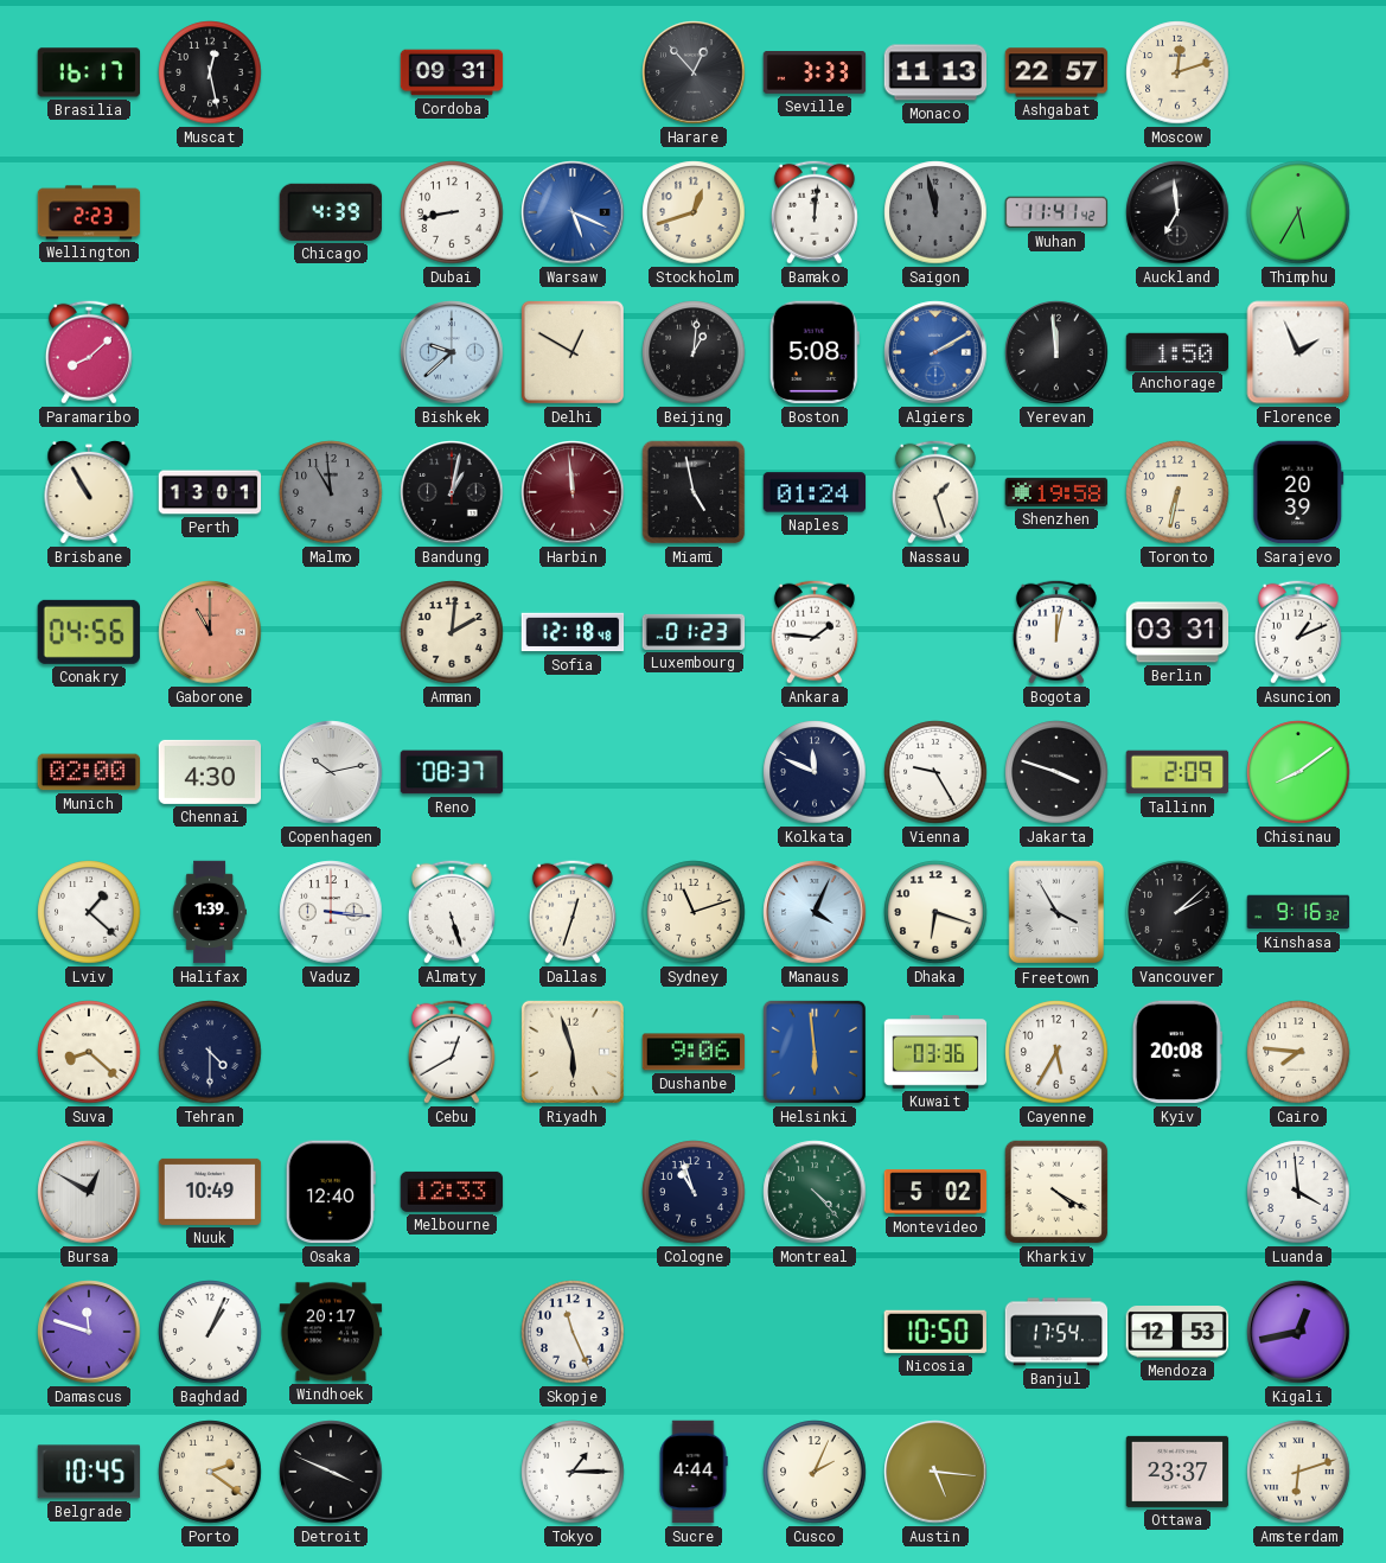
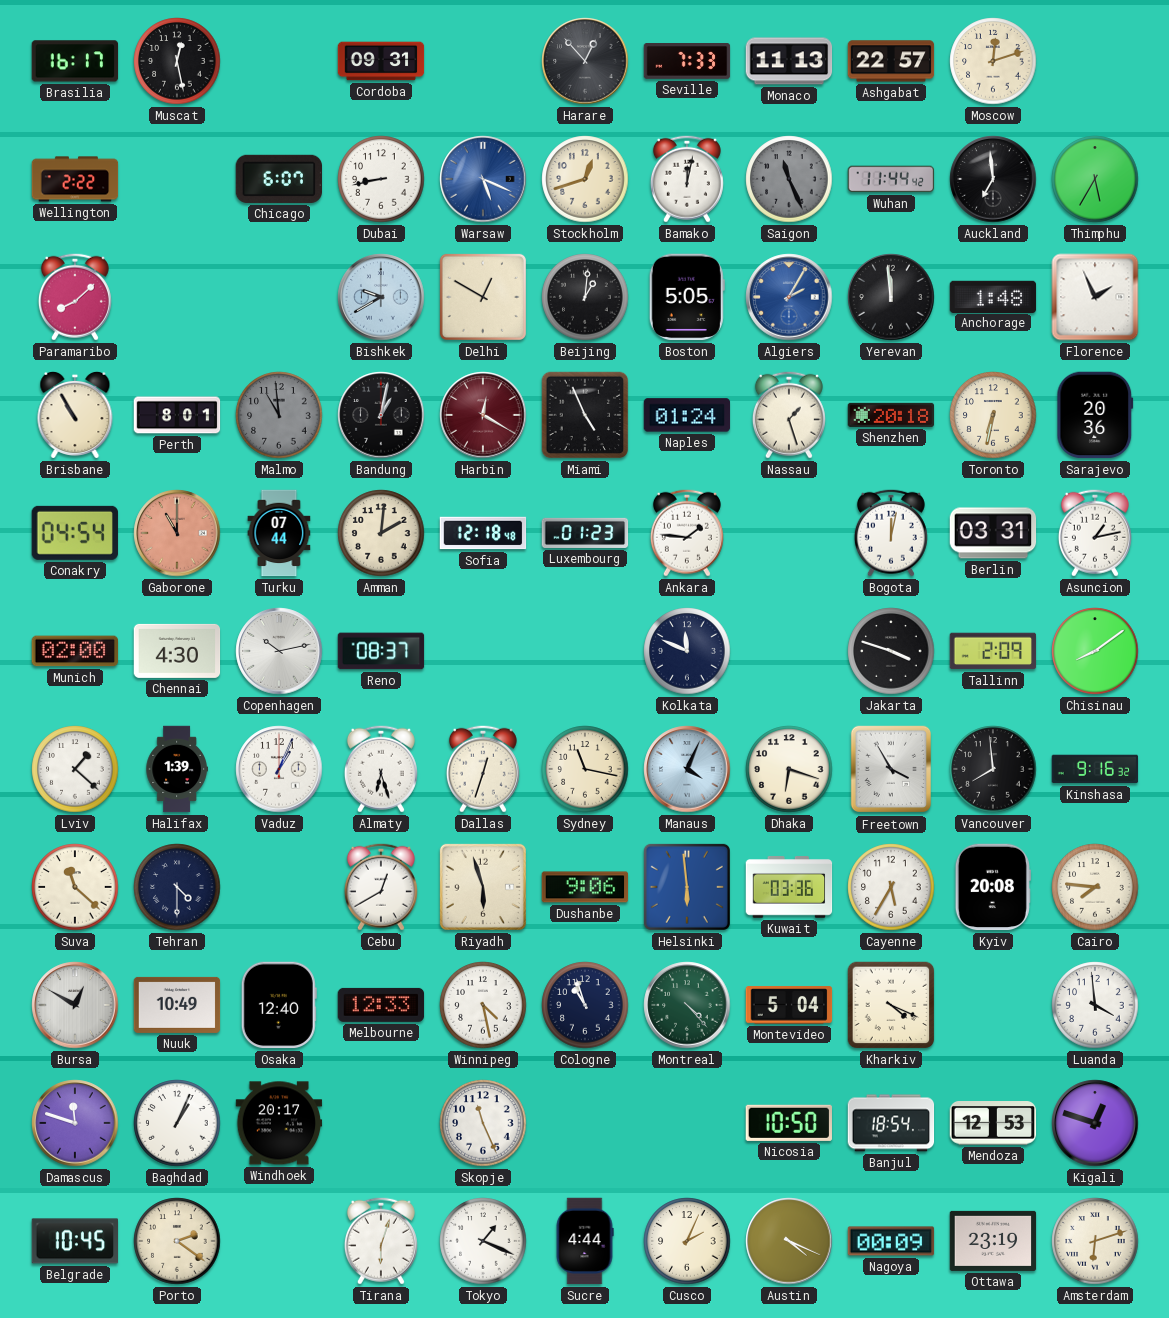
Seville: 3:33 -> 7:33 (687, 61)
Wellington: 2:23 -> 2:22 (75, 179)
Chicago: 4:39 -> 6:07 (279, 179)
Bamako: 12:01 -> 12:02 (687, 179)
Saigon: 11:58 -> 11:26 (789, 179)
Wuhan: 11:41 -> 11:44 (891, 179)
Bishkek: 9:38 -> 9:40 (381, 297)
Boston: 5:08 -> 5:05 (687, 297)
Algiers: 2:10 -> 2:05 (789, 297)
Anchorage: 1:50 -> 1:48 (993, 296)
Perth: 13:01 -> 8:01 (177, 415)
Harbin: 11:59 -> 12:20 (483, 415)
Miami: 4:58 -> 4:56 (585, 415)
Shenzhen: 19:58 -> 20:18 (891, 415)
Sarajevo: 20:39 -> 20:36 (1095, 415)
Conakry: 04:56 -> 04:54 (75, 533)
Turku: none -> 07:44 (279, 533)
Asuncion: 1:11 -> 1:13 (1095, 533)
Vienna: 9:25 -> none (935, 772)
Vaduz: 3:16 -> 1:04 (279, 769)
Almaty: 5:27 -> 6:27 (381, 769)
Sydney: 11:12 -> 11:17 (585, 769)
Vancouver: 2:08 -> 7:59 (993, 769)
Suva: 8:22 -> 11:22 (75, 887)
Winnipeg: none -> 4:28 (483, 1005)
Montevideo: 5:02 -> 5:04 (789, 1005)
Kharkiv: 4:20 -> 4:19 (891, 1005)
Banjul: 17:54 -> 18:54 (891, 1123)
Kigali: 12:43 -> 12:48 (1095, 1123)
Detroit: 3:49 -> none (331, 1472)
Tirana: none -> 6:03 (381, 1241)
Tokyo: 1:15 -> 1:19 (483, 1241)
Austin: 5:16 -> 4:19 (789, 1241)
Nagoya: none -> 00:09 (891, 1241)
Ottawa: 23:37 -> 23:19 (993, 1241)
